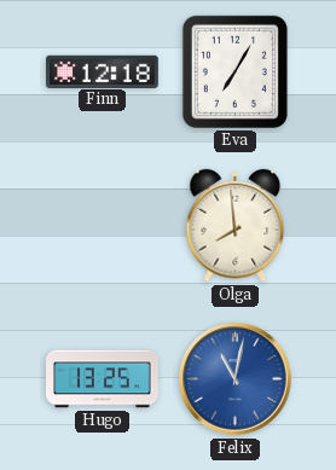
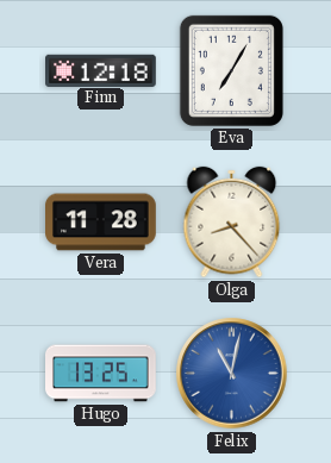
Vera: none -> 11:28 (101, 223)
Olga: 7:59 -> 8:23 (232, 223)
